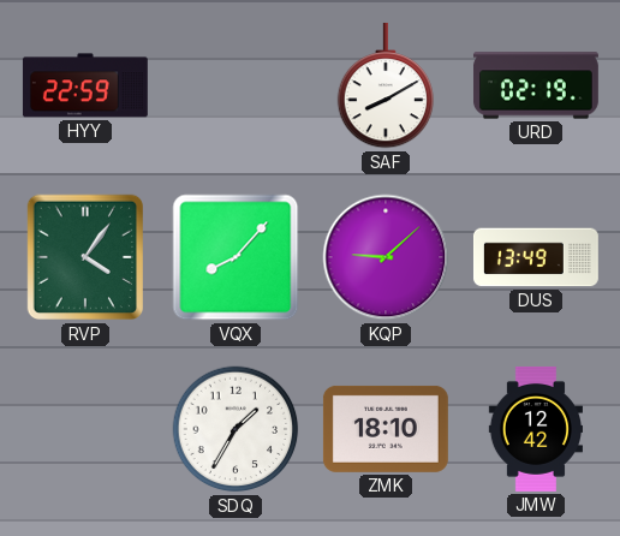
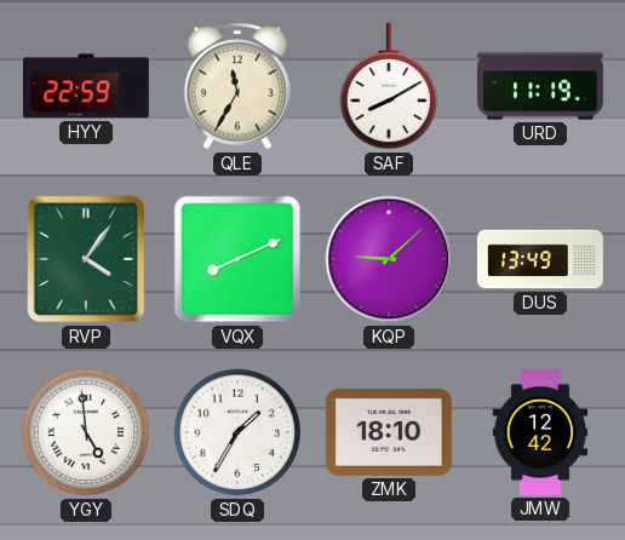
QLE: none -> 11:35 (237, 86)
URD: 02:19 -> 11:19 (540, 86)
VQX: 8:07 -> 8:11 (237, 259)
YGY: none -> 4:59 (86, 432)
